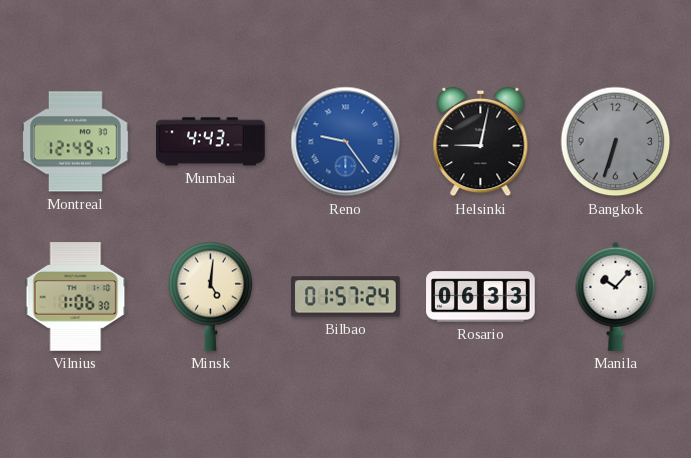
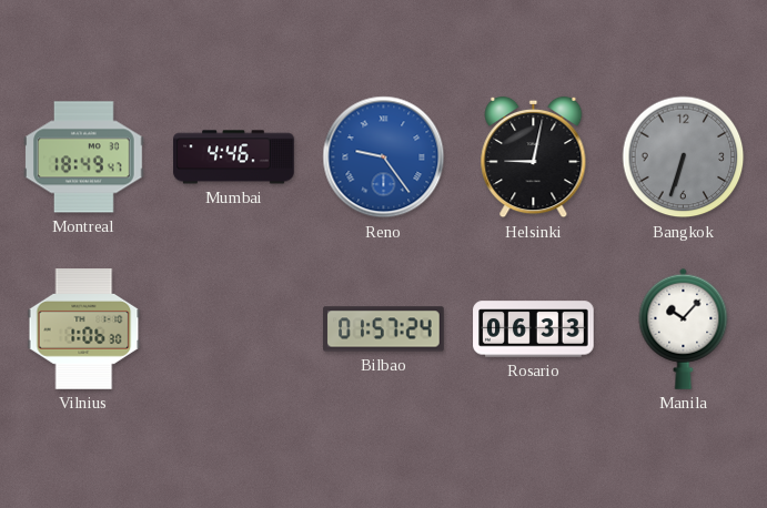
Montreal: 12:49 -> 18:49 (84, 158)
Mumbai: 4:43 -> 4:46 (234, 158)
Minsk: 5:01 -> none (211, 296)
